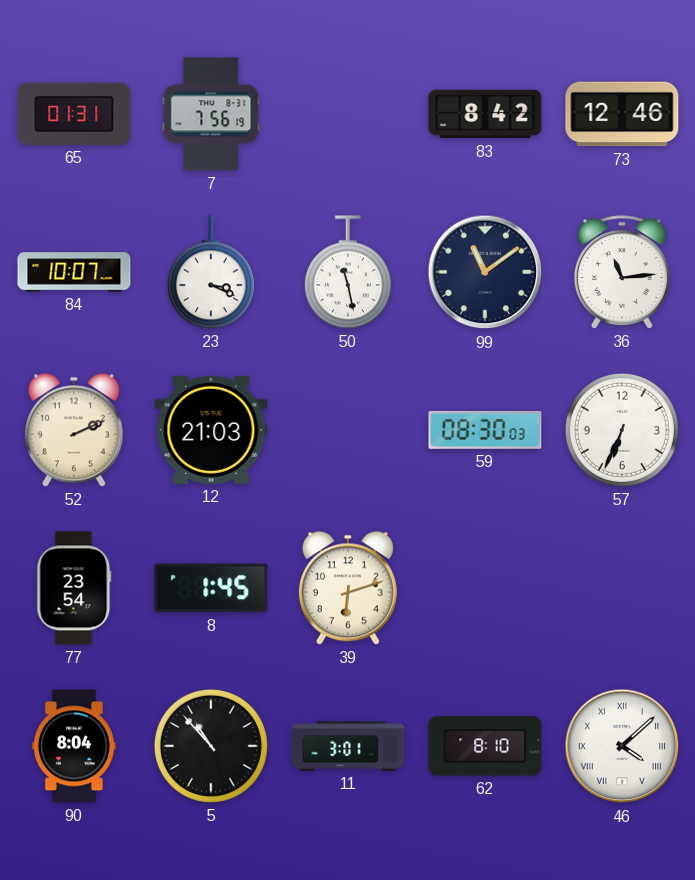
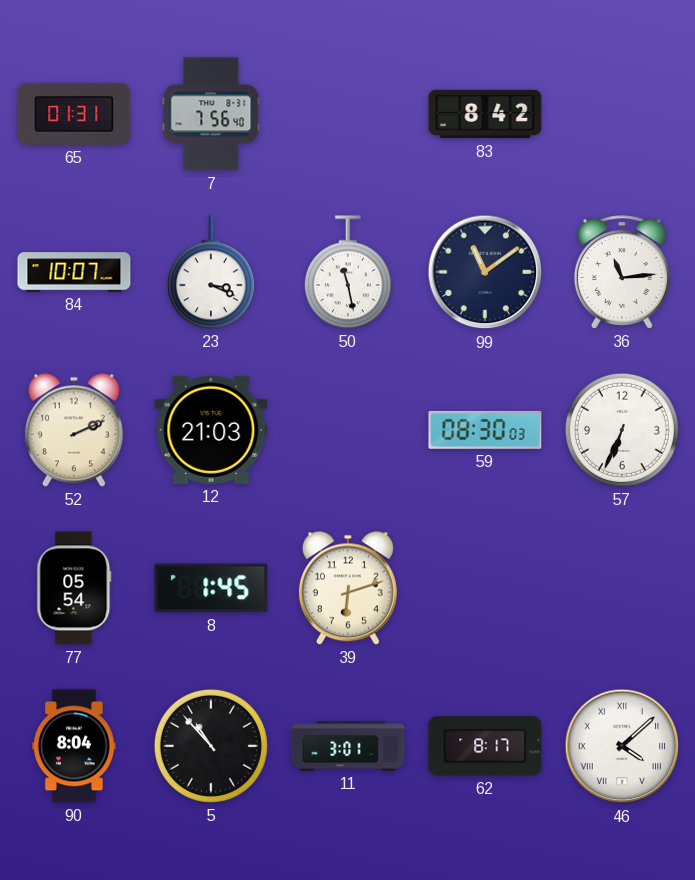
7: 7:56:19 -> 7:56:40 (211, 114)
73: 12:46 -> none (622, 114)
77: 23:54 -> 05:54 (74, 588)
62: 8:10 -> 8:17 (485, 746)
